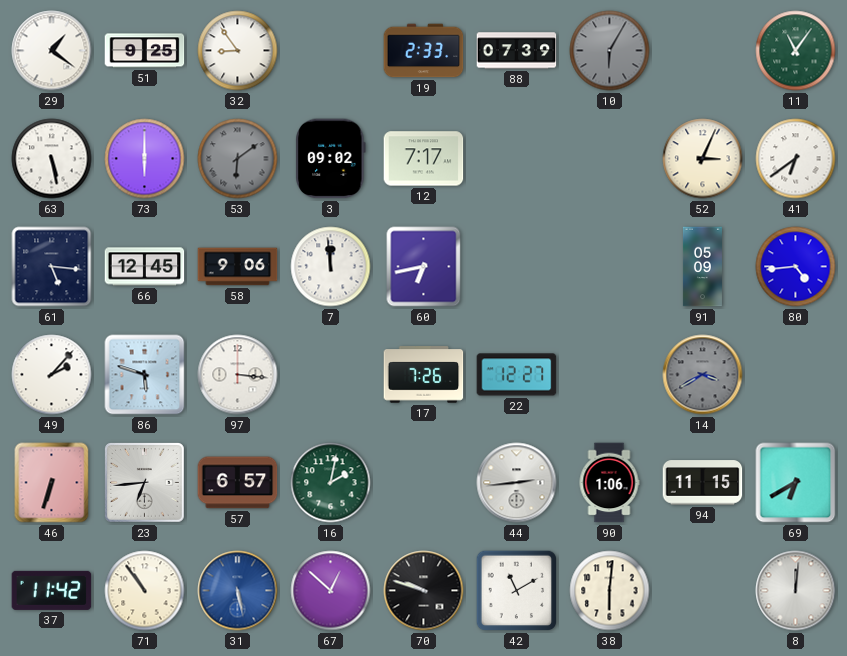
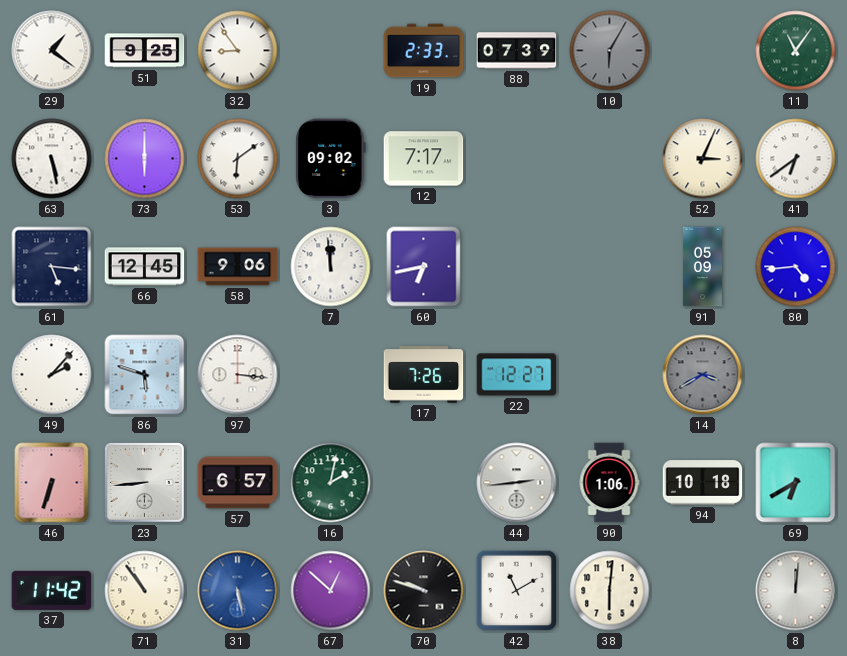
53 dial: grey -> white (238, 159)
23: 6:44 -> 8:44 (145, 483)
94: 11:15 -> 10:18 (703, 483)
